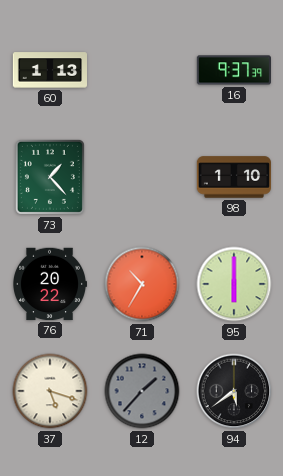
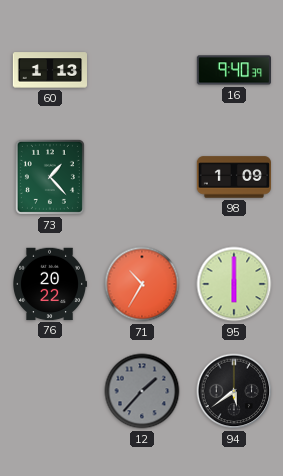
16: 9:37 -> 9:40 (233, 70)
98: 1:10 -> 1:09 (233, 177)
37: 5:18 -> none (50, 391)
